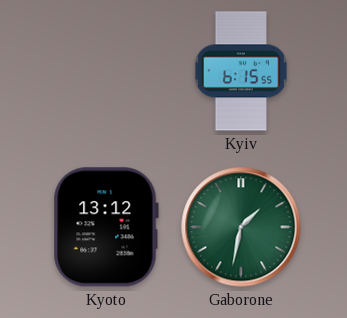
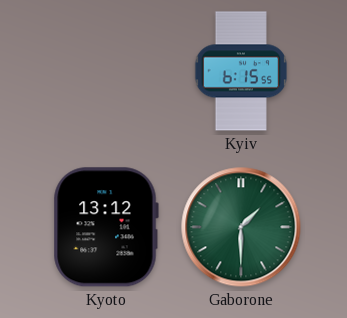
Gaborone: 1:32 -> 1:30 (241, 227)
